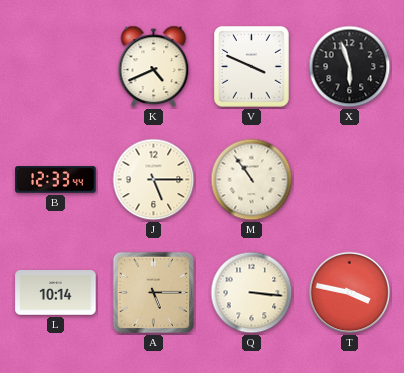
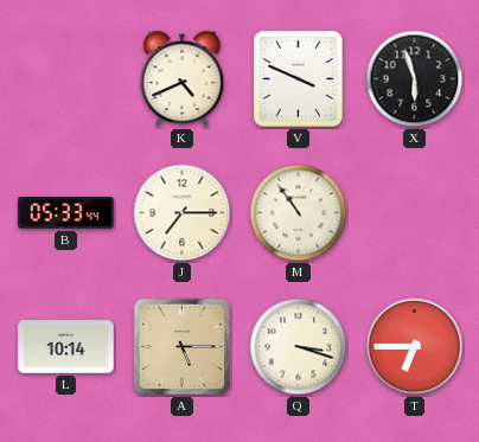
B: 12:33 -> 05:33 (66, 213)
J: 5:15 -> 7:15 (183, 213)
Q: 3:16 -> 3:18 (299, 347)
T: 3:47 -> 6:45 (415, 347)
